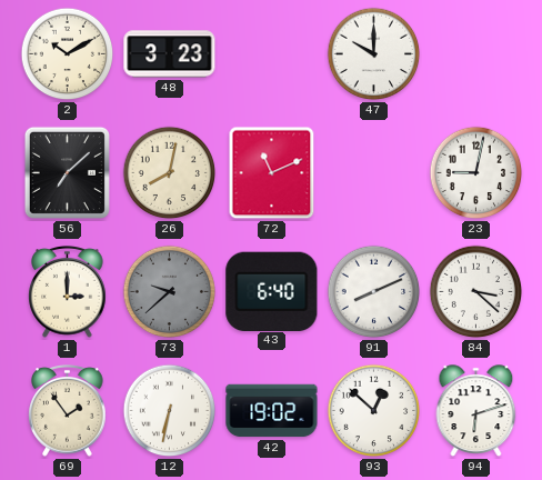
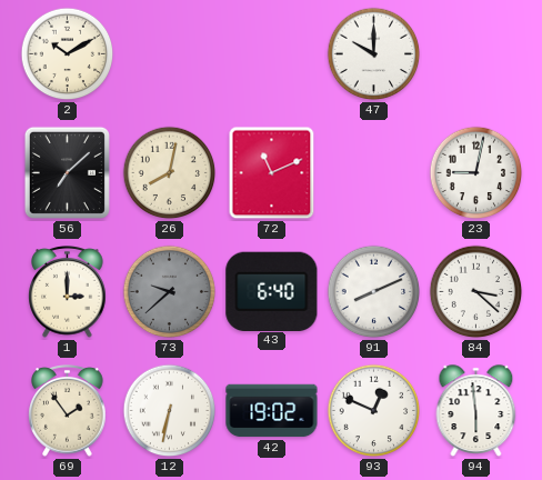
48: 3:23 -> none (170, 54)
93: 12:52 -> 12:49 (374, 411)
94: 6:12 -> 5:59 (476, 411)
